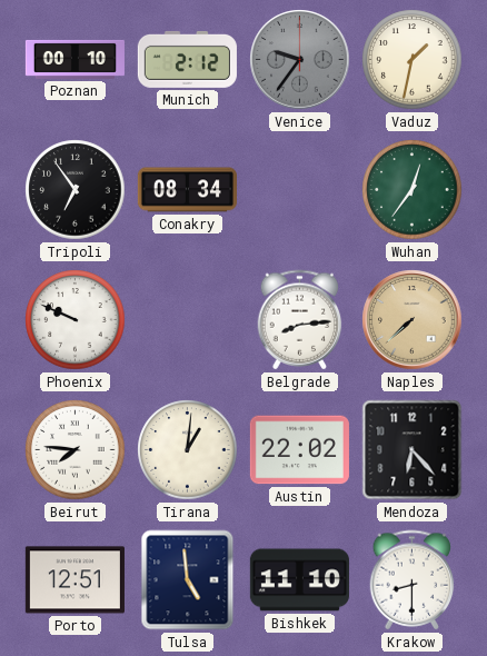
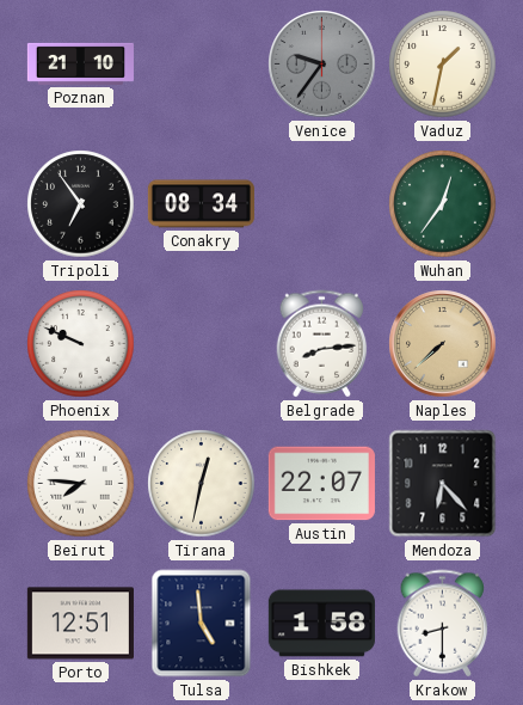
Poznan: 00:10 -> 21:10 (80, 63)
Munich: 2:12 -> none (187, 59)
Tirana: 1:01 -> 12:32 (202, 484)
Austin: 22:02 -> 22:07 (321, 484)
Bishkek: 11:10 -> 1:58 (321, 624)
